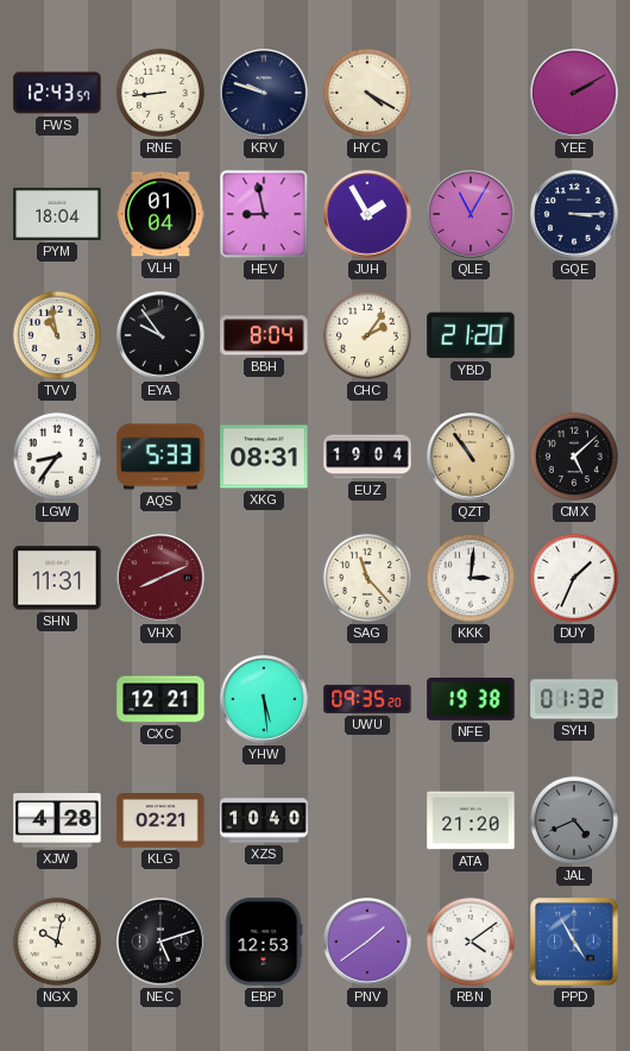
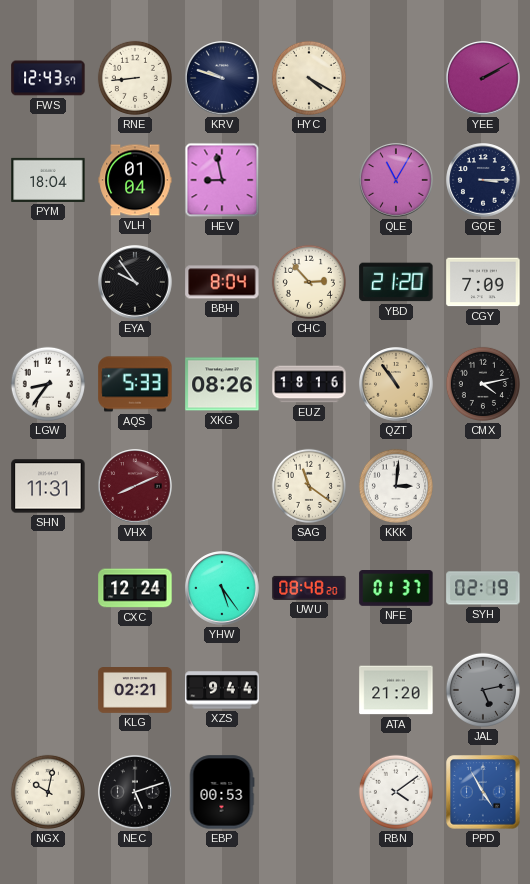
JUH: 1:55 -> none (367, 214)
TVV: 10:58 -> none (57, 335)
CHC: 2:06 -> 2:53 (309, 282)
CGY: none -> 7:09 (483, 282)
XKG: 08:31 -> 08:26 (222, 384)
EUZ: 19:04 -> 18:16 (309, 384)
CMX: 5:08 -> 4:13 (483, 384)
SAG: 11:23 -> 11:21 (309, 486)
DUY: 1:34 -> none (574, 578)
CXC: 12:21 -> 12:24 (135, 588)
YHW: 5:29 -> 5:24 (222, 588)
UWU: 09:35 -> 08:48 (309, 588)
NFE: 19:38 -> 01:37 (396, 589)
SYH: 01:32 -> 02:19 (483, 588)
XJW: 4:28 -> none (57, 820)
XZS: 10:40 -> 9:44 (222, 690)
JAL: 4:41 -> 5:13 (483, 690)
EBP: 12:53 -> 00:53 (222, 792)
PNV: 1:39 -> none (367, 942)
